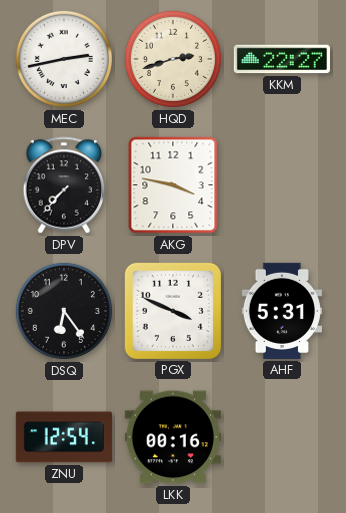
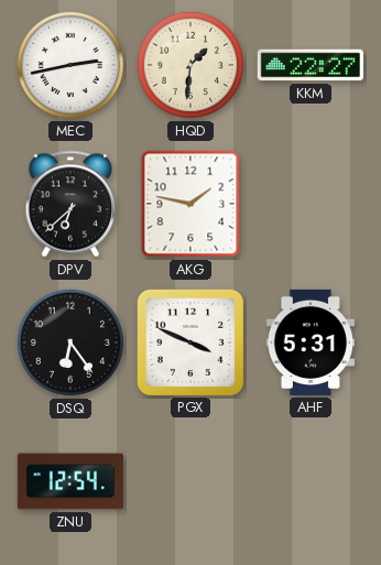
HQD: 2:42 -> 1:31 (190, 65)
DPV: 7:37 -> 6:38 (70, 204)
AKG: 3:47 -> 1:47 (190, 204)
LKK: 00:16 -> none (173, 437)
